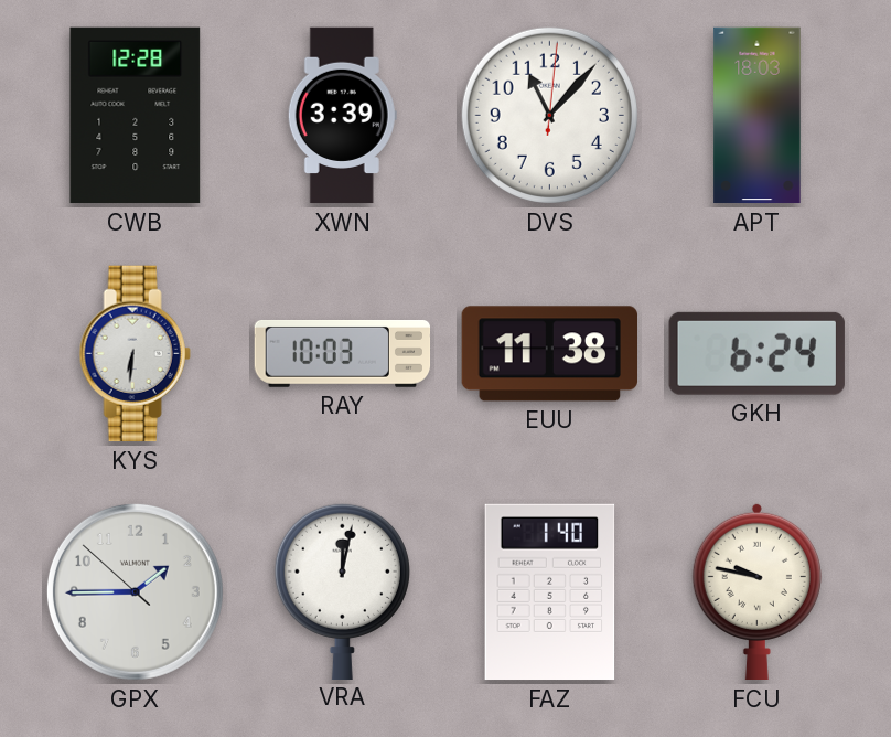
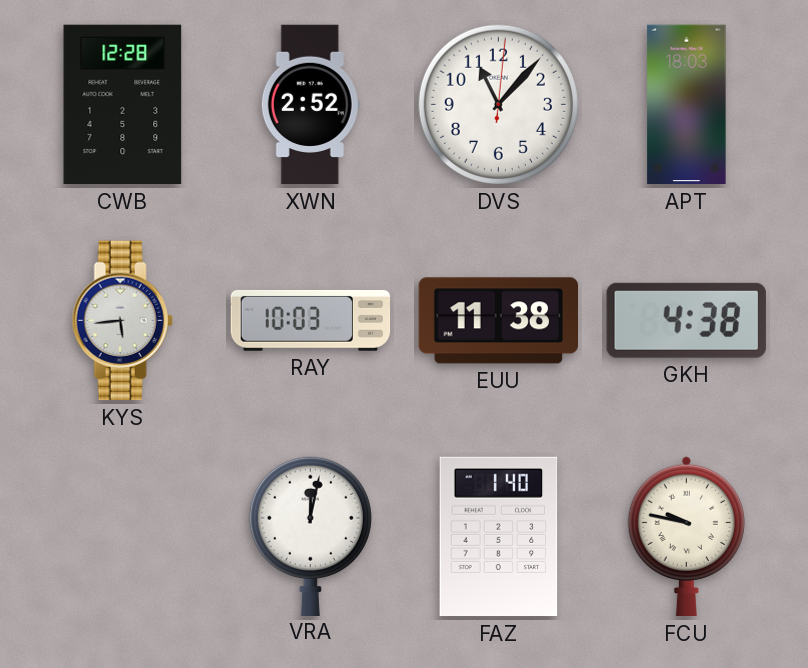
XWN: 3:39 -> 2:52 (310, 105)
KYS: 6:31 -> 5:44 (122, 321)
GKH: 6:24 -> 4:38 (686, 320)
GPX: 1:44 -> none (135, 591)
